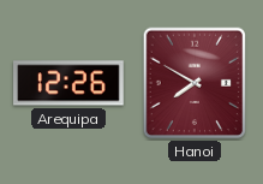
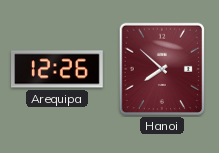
Hanoi: 7:50 -> 7:52 (161, 69)
